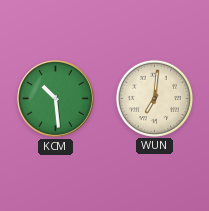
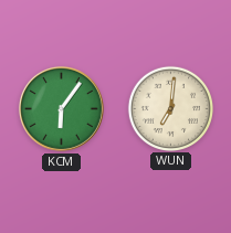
KCM: 10:29 -> 6:06 (61, 108)
